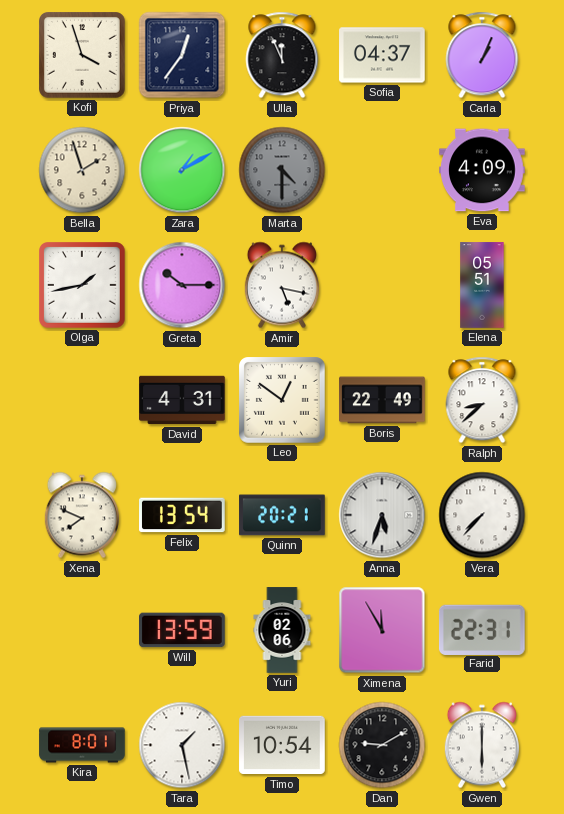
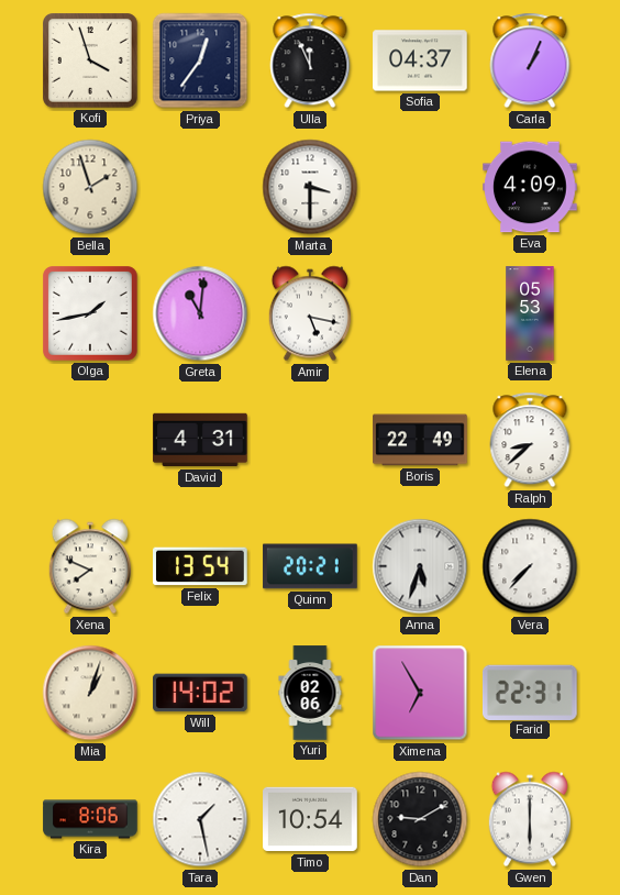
Zara: 1:10 -> none (182, 170)
Marta: 4:30 -> 3:30 (310, 187)
Marta dial: grey -> white (310, 187)
Greta: 10:15 -> 11:01 (200, 313)
Elena: 05:51 -> 05:53 (530, 313)
Leo: 12:51 -> none (283, 401)
Mia: none -> 1:03 (90, 693)
Will: 13:59 -> 14:02 (200, 693)
Ximena: 11:55 -> 6:55 (420, 693)
Kira: 8:01 -> 8:06 (90, 819)
